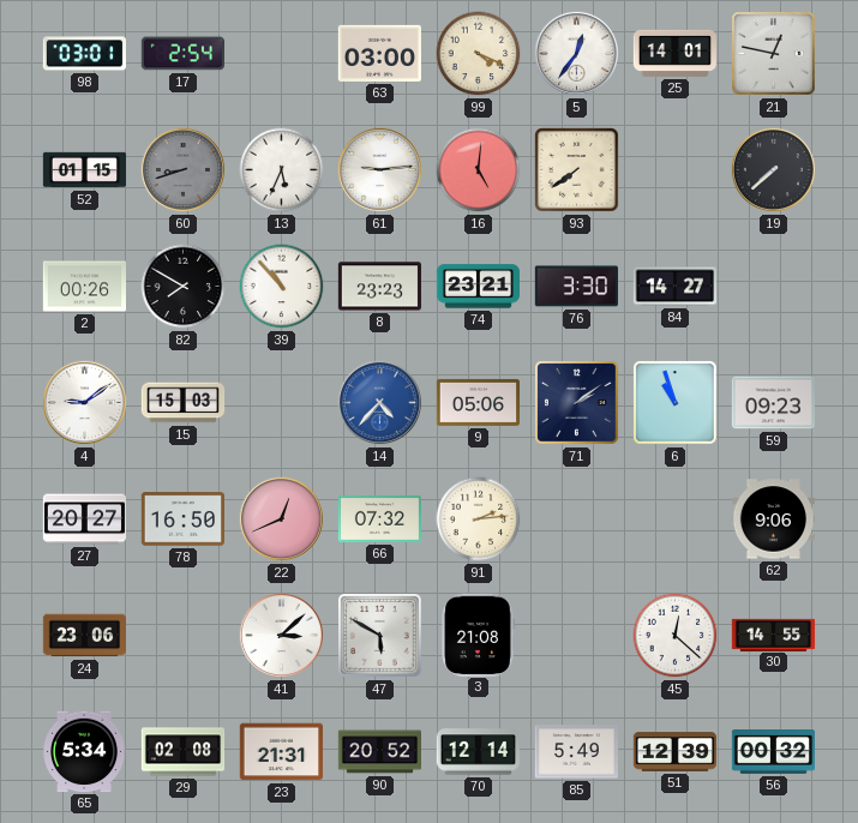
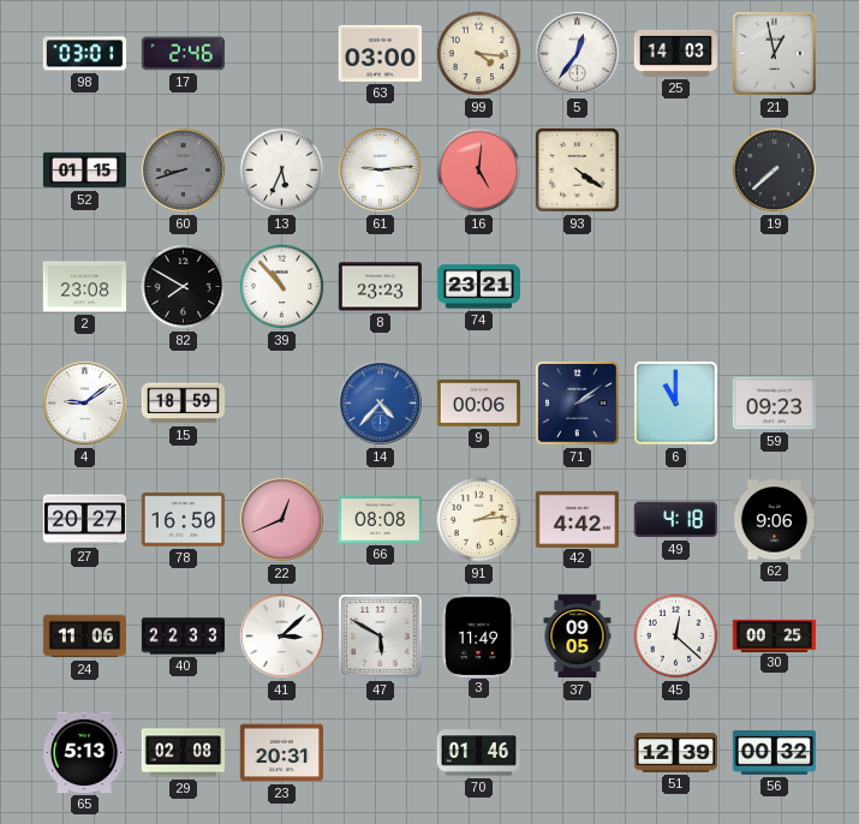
17: 2:54 -> 2:46 (183, 54)
99: 4:19 -> 4:16 (479, 54)
25: 14:01 -> 14:03 (676, 53)
21: 12:47 -> 12:58 (775, 54)
93: 7:39 -> 4:21 (578, 171)
2: 00:26 -> 23:08 (84, 287)
76: 3:30 -> none (576, 287)
84: 14:27 -> none (674, 287)
15: 15:03 -> 18:59 (184, 404)
9: 05:06 -> 00:06 (478, 404)
6: 10:57 -> 11:00 (676, 404)
66: 07:32 -> 08:08 (380, 519)
42: none -> 4:42 (577, 519)
49: none -> 4:18 (675, 520)
24: 23:06 -> 11:06 (84, 637)
40: none -> 22:33 (184, 637)
3: 21:08 -> 11:49 (478, 635)
37: none -> 09:05 (578, 637)
30: 14:55 -> 00:25 (775, 635)
65: 5:34 -> 5:13 (84, 753)
23: 21:31 -> 20:31 (281, 753)
90: 20:52 -> none (380, 752)
70: 12:14 -> 01:46 (478, 753)
85: 5:49 -> none (576, 752)
